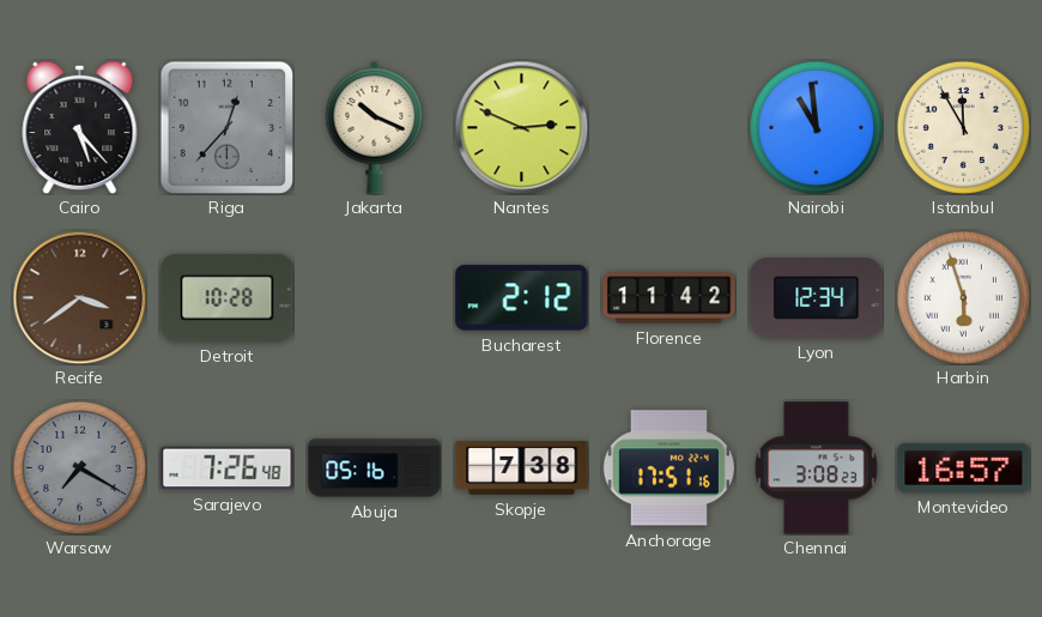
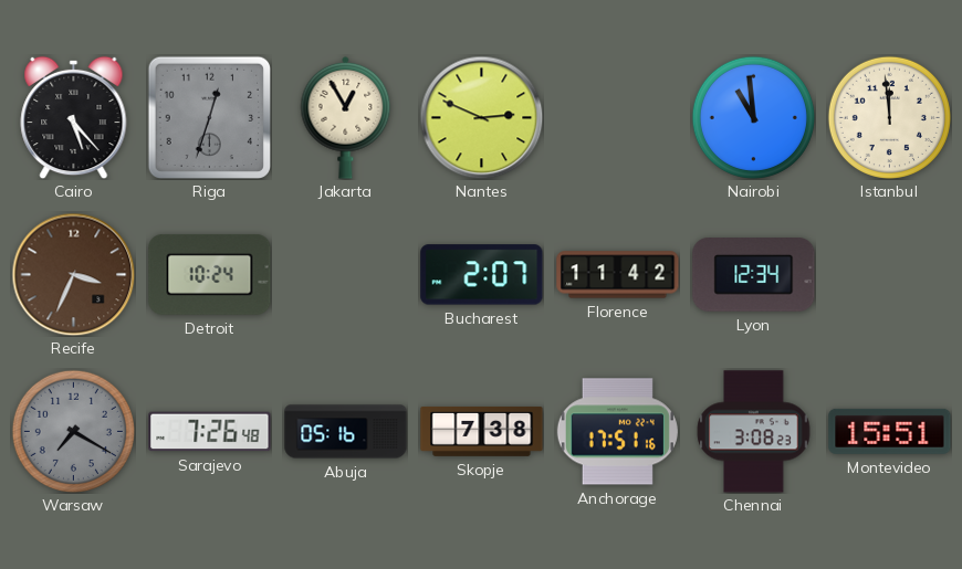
Riga: 12:37 -> 12:33 (209, 117)
Jakarta: 10:19 -> 12:55 (346, 117)
Istanbul: 11:55 -> 11:59 (889, 117)
Recife: 3:39 -> 3:34 (73, 274)
Detroit: 10:28 -> 10:24 (210, 274)
Bucharest: 2:12 -> 2:07 (482, 275)
Harbin: 5:57 -> none (963, 297)
Montevideo: 16:57 -> 15:51 (890, 431)
